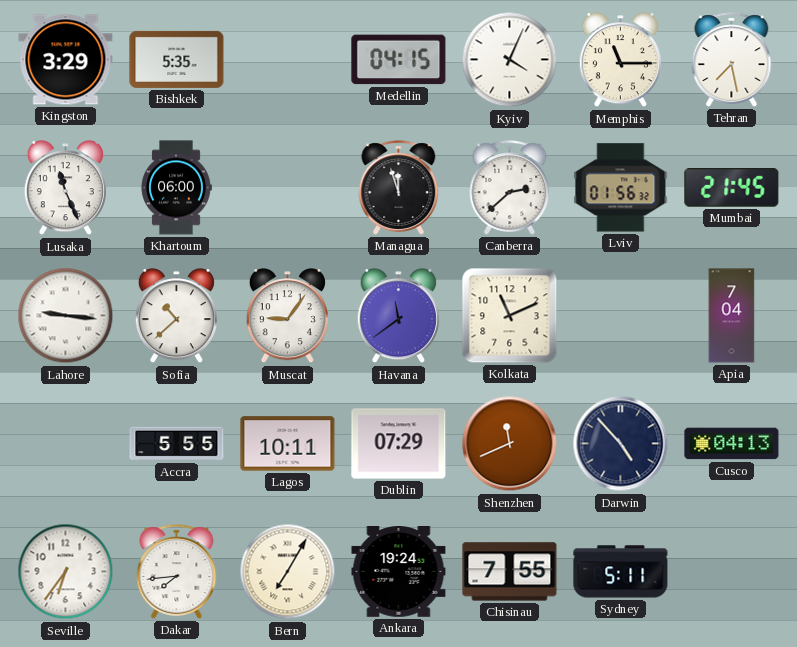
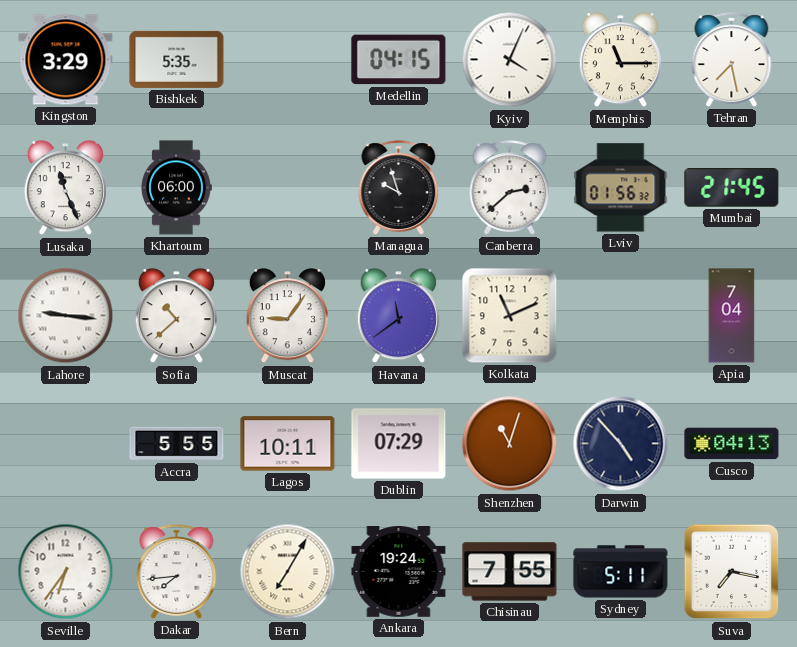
Managua: 11:57 -> 9:57 (399, 188)
Shenzhen: 11:41 -> 11:03 (510, 444)
Suva: none -> 7:17 (732, 572)
